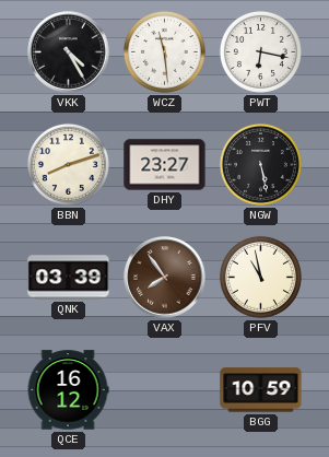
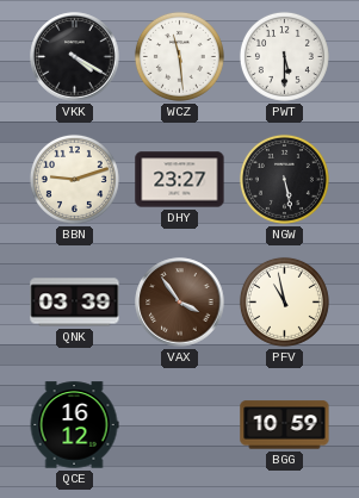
VKK: 4:25 -> 4:20 (75, 57)
PWT: 6:17 -> 5:30 (284, 56)
BBN: 8:12 -> 9:12 (74, 179)
VAX: 7:54 -> 3:54 (180, 303)
